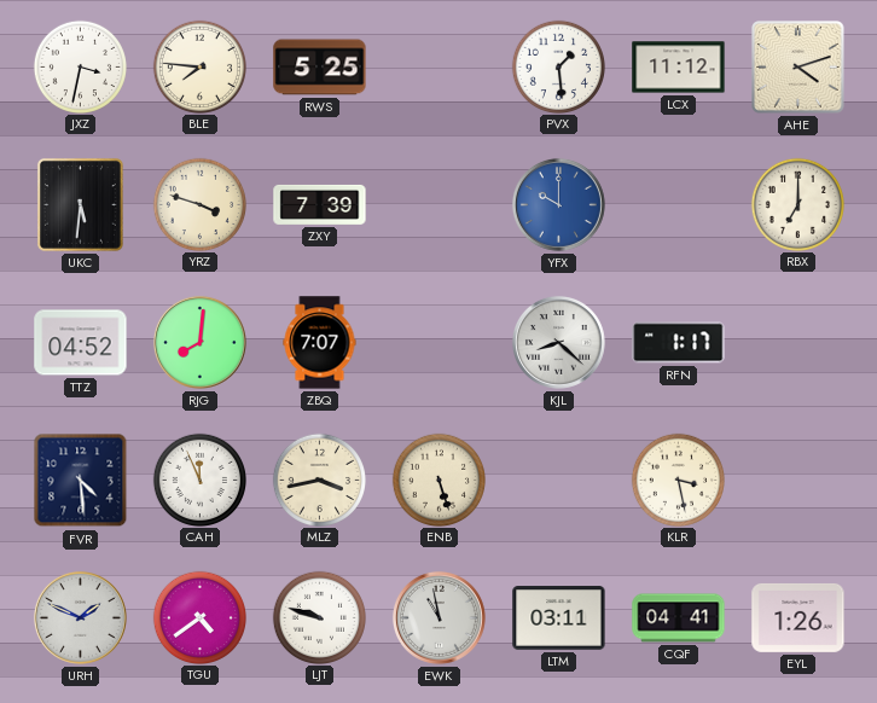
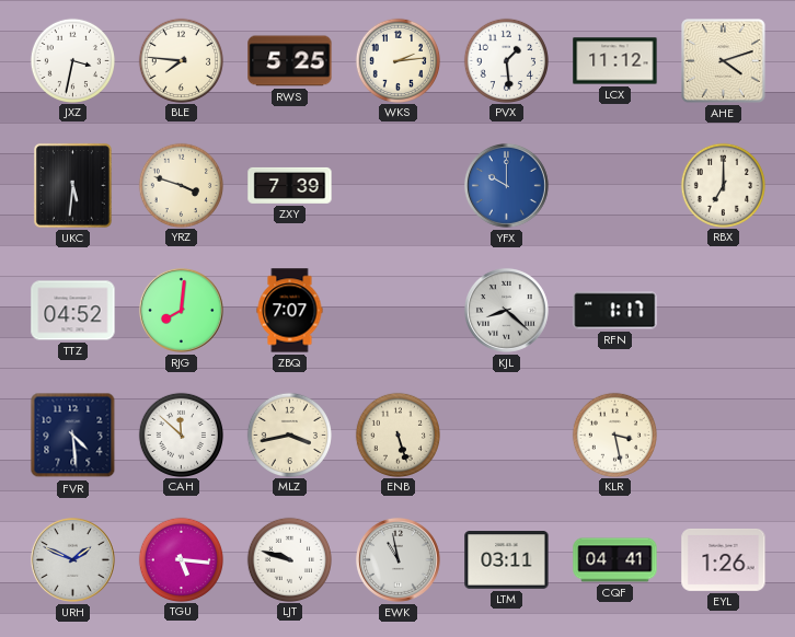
WKS: none -> 2:14 (397, 60)
CAH: 11:56 -> 11:52 (181, 435)
TGU: 4:39 -> 5:16 (181, 559)
